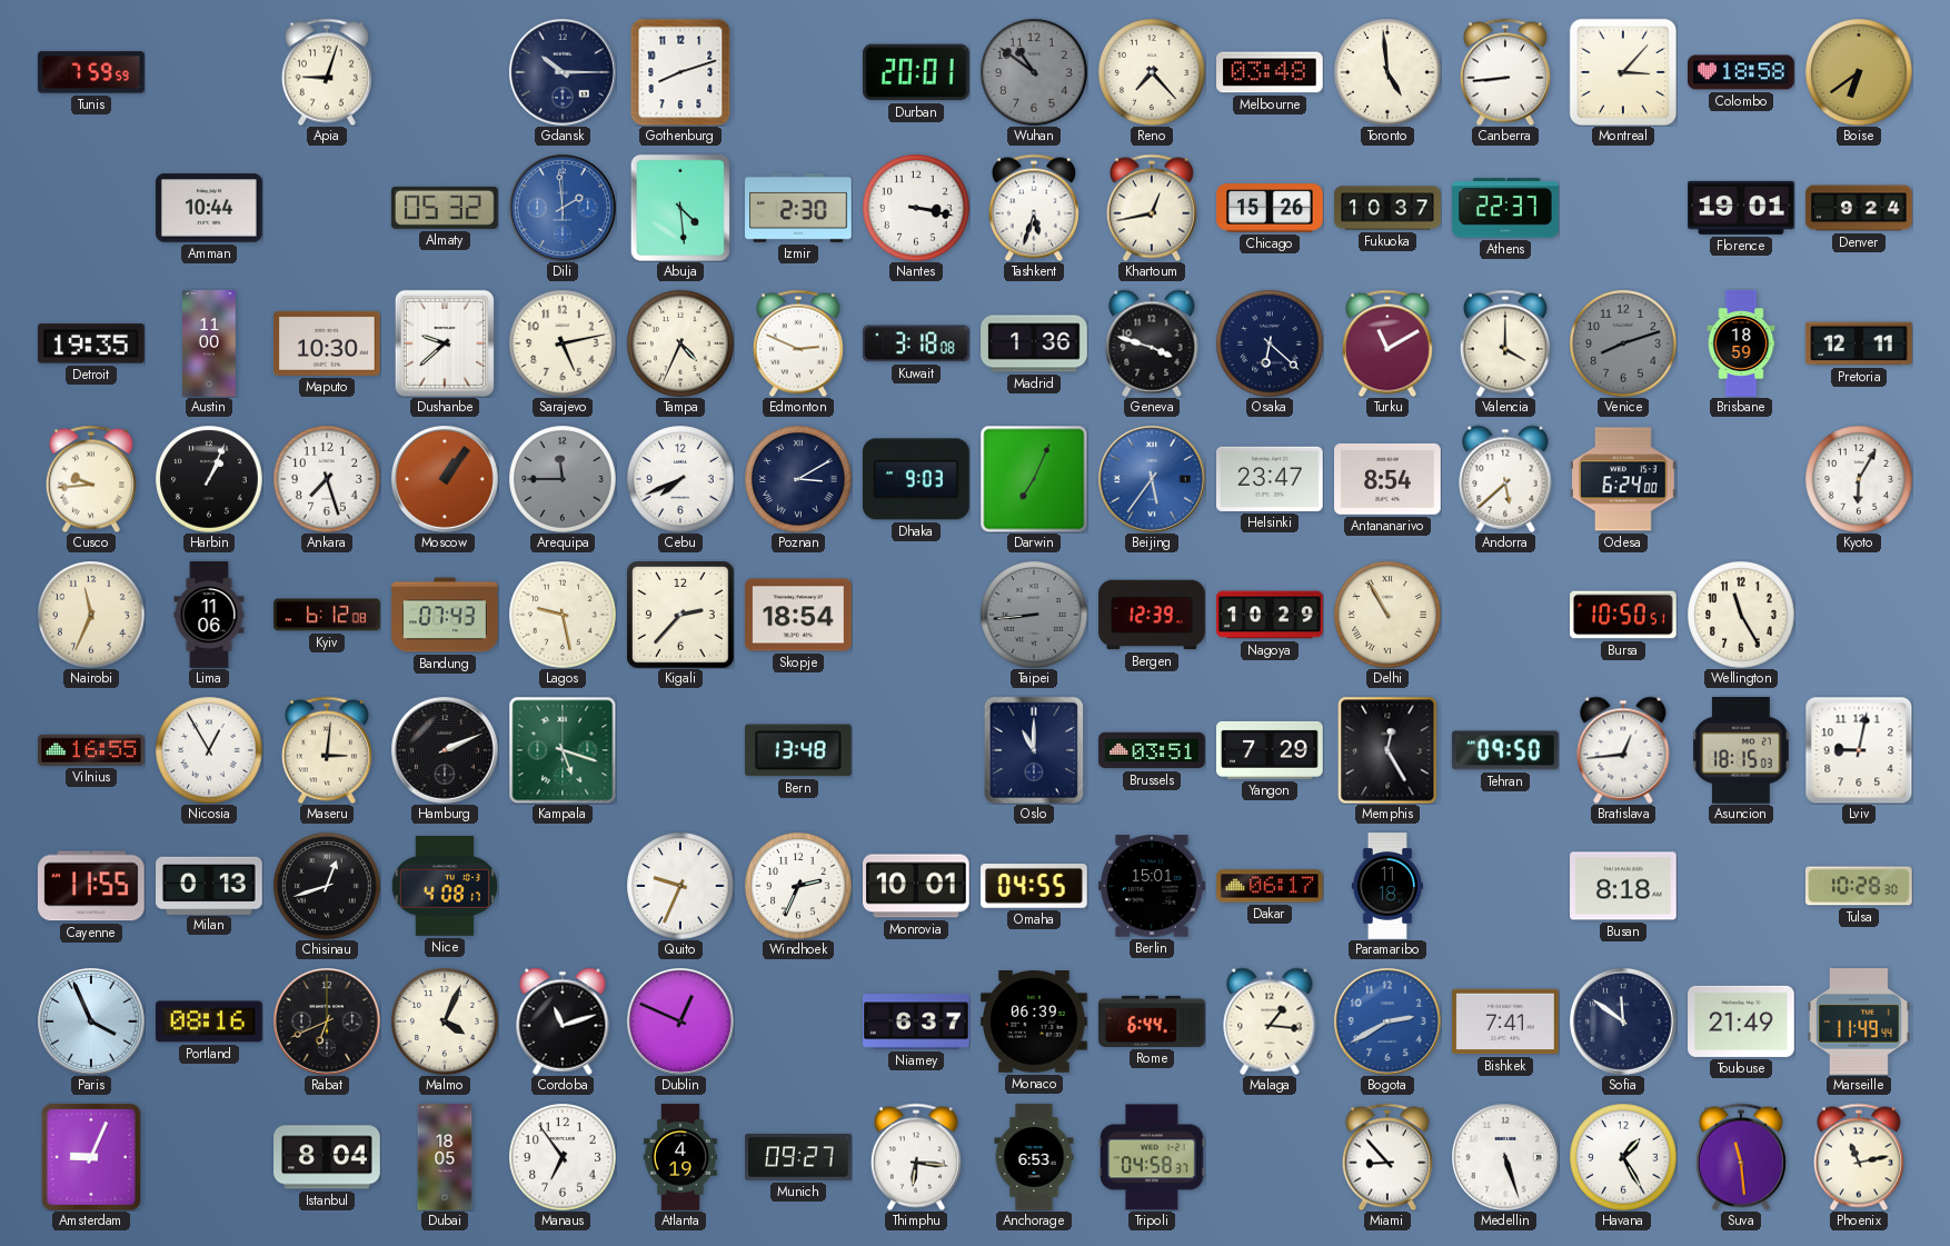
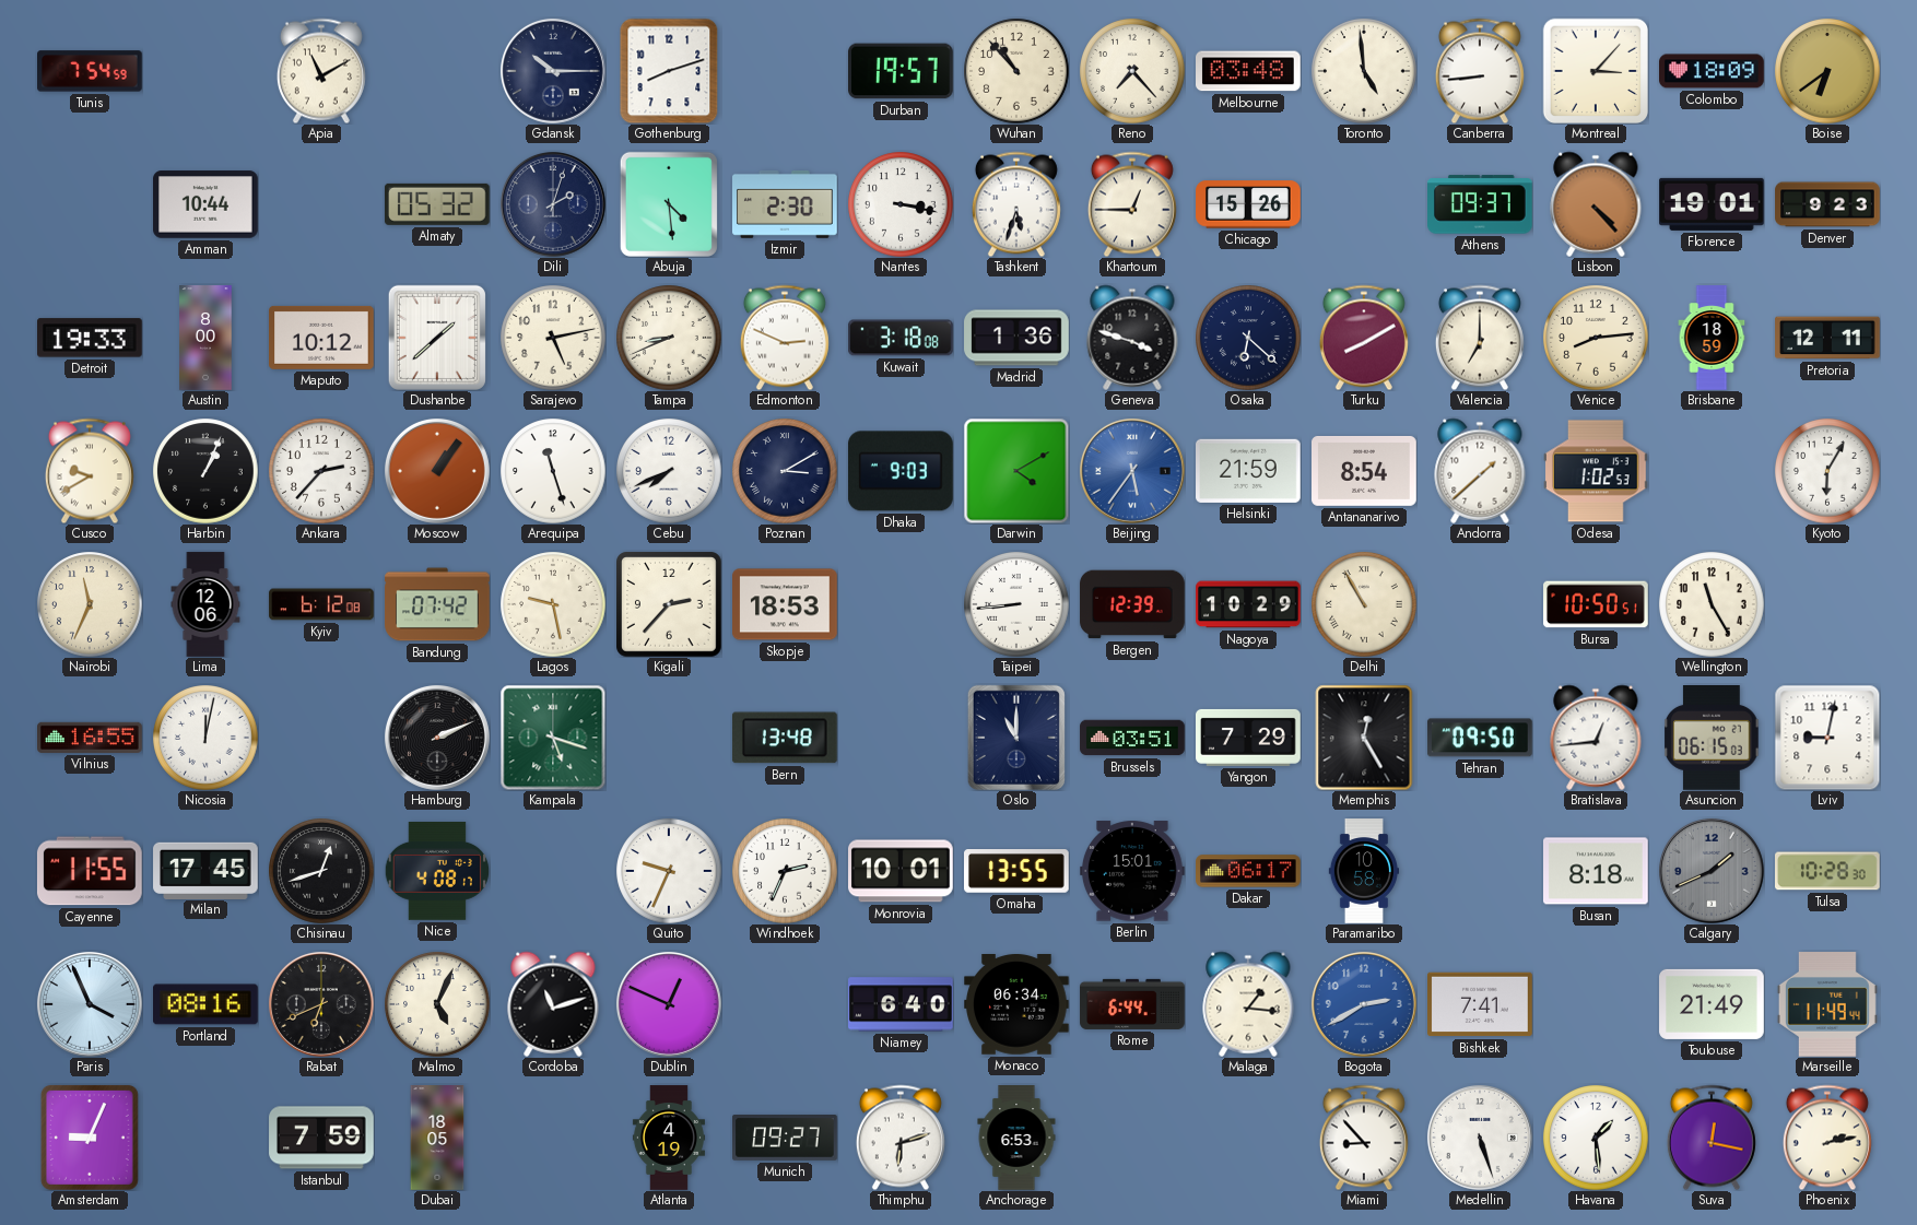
Tunis: 7:59 -> 7:54 (91, 71)
Apia: 9:03 -> 11:10 (321, 71)
Durban: 20:01 -> 19:57 (902, 71)
Wuhan: 10:51 -> 10:53 (1016, 71)
Wuhan dial: grey -> cream (1016, 71)
Colombo: 18:58 -> 18:09 (1712, 71)
Dili: 1:59 -> 2:03 (553, 204)
Dili dial: blue -> navy (553, 204)
Khartoum: 12:43 -> 12:45 (1132, 204)
Fukuoka: 10:37 -> none (1387, 208)
Athens: 22:37 -> 09:37 (1481, 204)
Lisbon: none -> 4:23 (1596, 204)
Denver: 9:24 -> 9:23 (1827, 204)
Detroit: 19:35 -> 19:33 (91, 338)
Austin: 11:00 -> 8:00 (205, 338)
Maputo: 10:30 -> 10:12 (322, 338)
Dushanbe: 9:38 -> 1:38 (437, 338)
Tampa: 4:34 -> 8:41 (669, 338)
Turku: 11:10 -> 8:10 (1364, 338)
Valencia: 4:00 -> 7:00 (1480, 338)
Venice: 8:12 -> 8:14 (1596, 338)
Venice dial: grey -> cream (1596, 338)
Cusco: 9:44 -> 9:40 (90, 471)
Ankara: 7:27 -> 2:37 (321, 471)
Arequipa: 11:45 -> 11:27 (553, 471)
Arequipa dial: grey -> white (553, 471)
Darwin: 7:04 -> 4:10 (1016, 471)
Helsinki: 23:47 -> 21:59 (1249, 471)
Andorra: 5:38 -> 1:38 (1480, 471)
Odesa: 6:24 -> 1:02 (1597, 471)
Lima: 11:06 -> 12:06 (205, 604)
Bandung: 07:43 -> 07:42 (437, 604)
Skopje: 18:54 -> 18:53 (786, 604)
Taipei dial: grey -> white (1016, 604)
Nicosia: 12:55 -> 12:02 (205, 738)
Maseru: 3:01 -> none (327, 750)
Asuncion: 18:15 -> 06:15 (1712, 739)
Milan: 0:13 -> 17:45 (205, 870)
Omaha: 04:55 -> 13:55 (1018, 872)
Paramaribo: 11:18 -> 10:58 (1364, 871)
Calgary: none -> 1:41 (1712, 871)
Malmo: 4:04 -> 5:04 (437, 1004)
Niamey: 6:37 -> 6:40 (902, 1004)
Monaco: 06:39 -> 06:34 (1018, 1005)
Sofia: 11:51 -> none (1623, 1021)
Istanbul: 8:04 -> 7:59 (321, 1138)
Manaus: 6:54 -> none (563, 1157)
Thimphu: 6:16 -> 6:12 (901, 1138)
Tripoli: 04:58 -> none (1153, 1157)
Havana: 1:25 -> 1:29 (1596, 1138)
Suva: 11:29 -> 12:17 (1712, 1138)
Phoenix: 11:13 -> 2:13 (1827, 1138)
